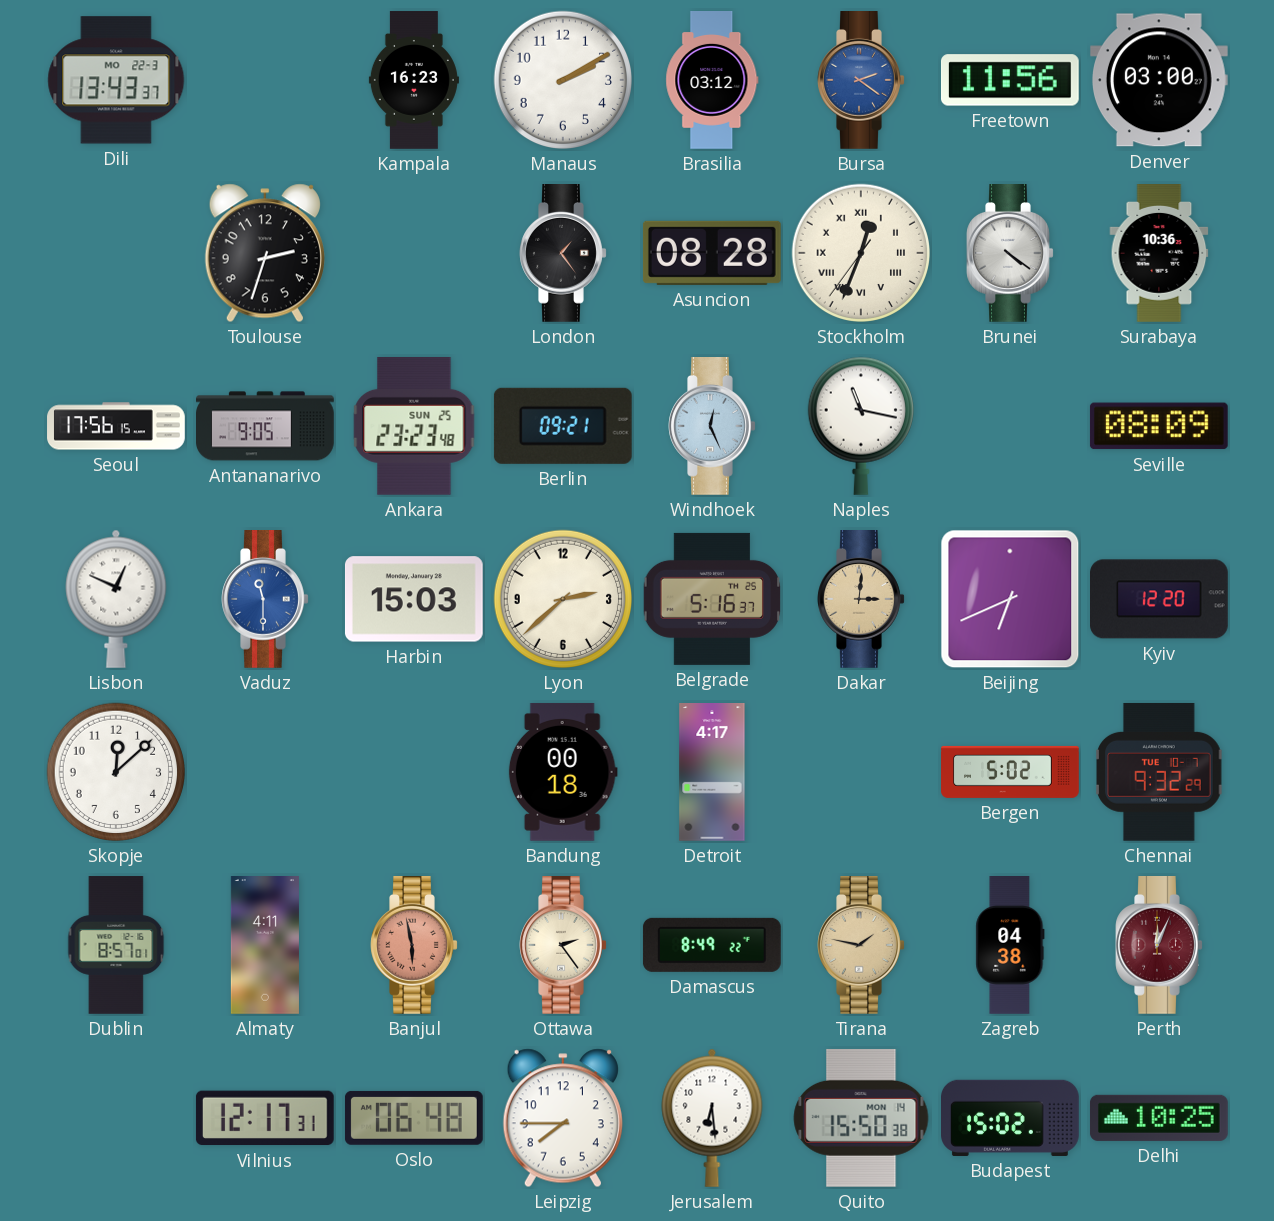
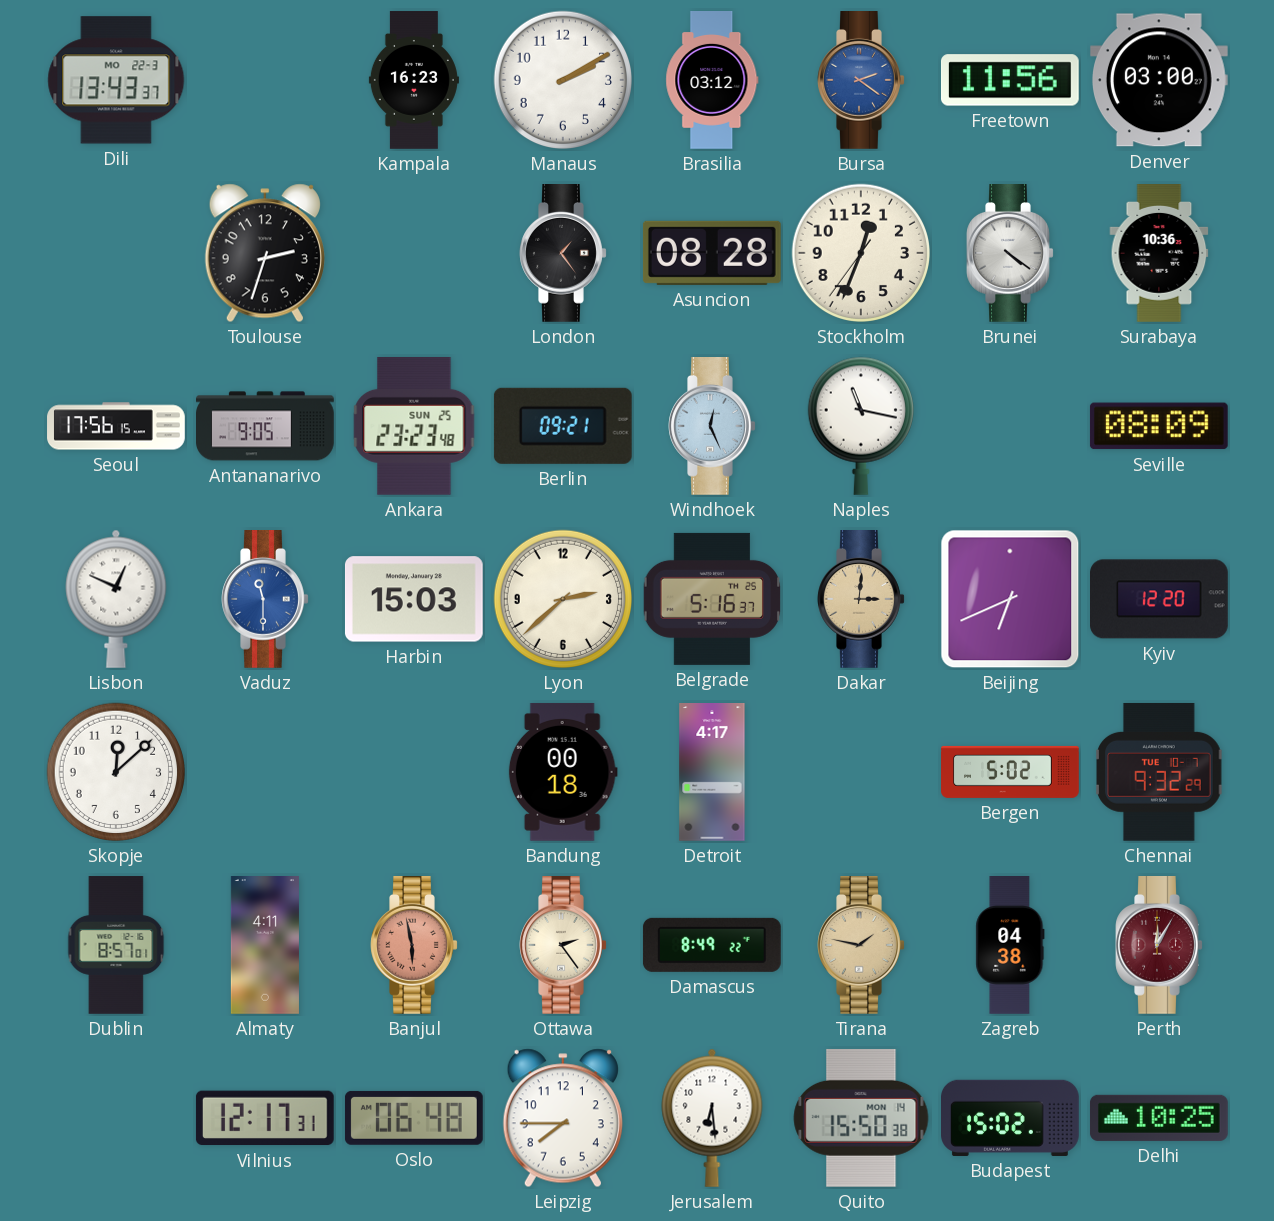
Stockholm numerals: Roman -> Arabic (861, 253)
Perth: 12:04 -> 12:05 (1159, 946)
